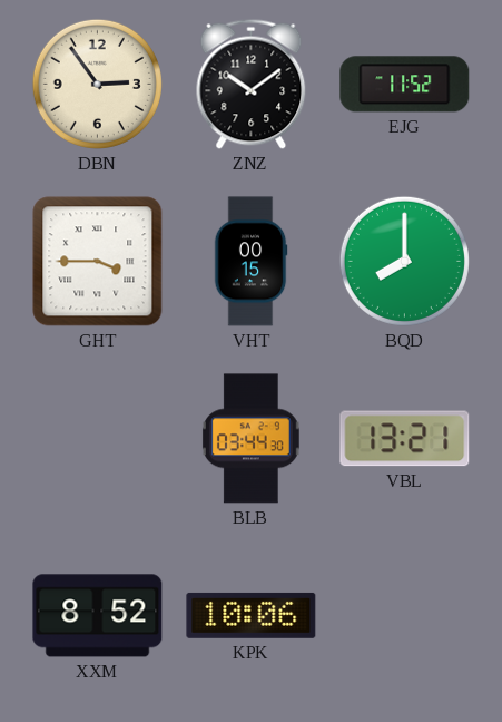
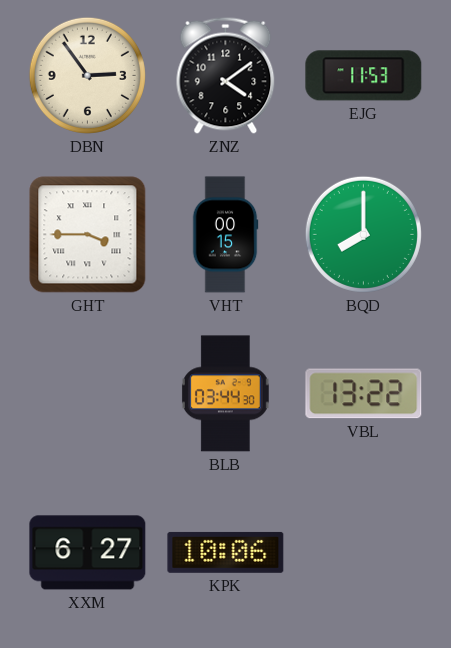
ZNZ: 10:09 -> 4:09 (226, 75)
EJG: 11:52 -> 11:53 (364, 76)
VBL: 13:21 -> 13:22 (364, 394)
XXM: 8:52 -> 6:27 (88, 553)
